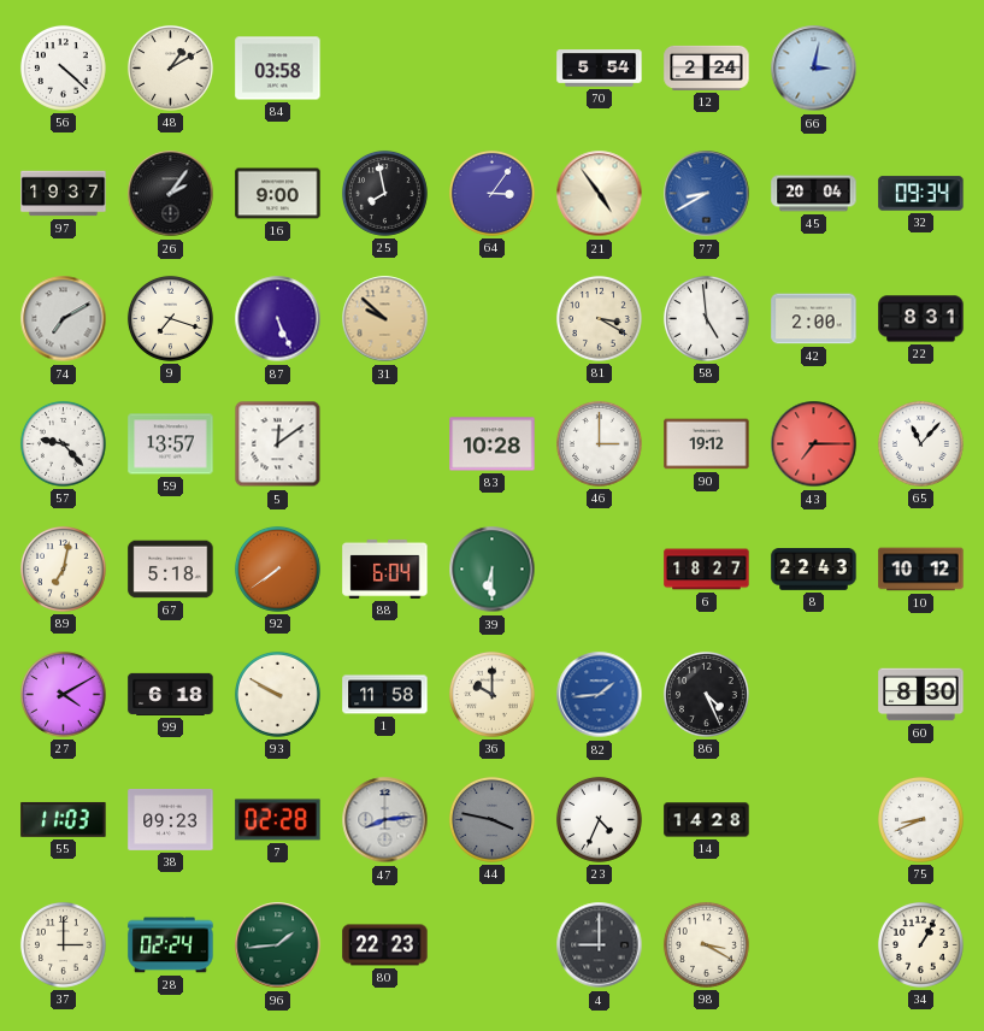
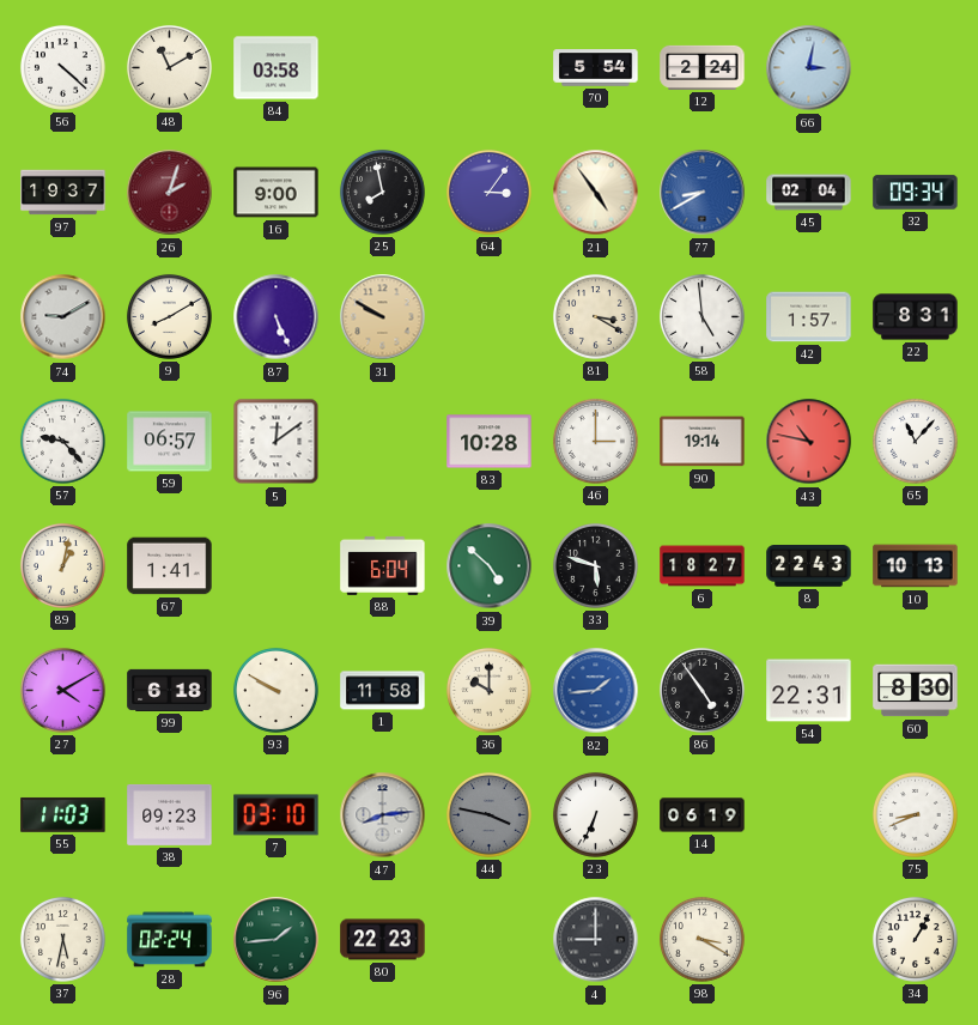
48: 1:10 -> 11:10 (169, 67)
26: 2:06 -> 2:03 (170, 193)
26 dial: black -> burgundy (170, 193)
45: 20:04 -> 02:04 (809, 193)
74: 7:10 -> 9:10 (63, 317)
9: 7:18 -> 8:10 (169, 316)
31: 9:52 -> 9:50 (383, 317)
42: 2:00 -> 1:57 (809, 317)
59: 13:57 -> 06:57 (170, 442)
90: 19:12 -> 19:14 (703, 442)
43: 7:15 -> 10:47 (809, 442)
89: 7:02 -> 1:02 (62, 565)
67: 5:18 -> 1:41 (170, 566)
92: 7:39 -> none (277, 568)
39: 6:30 -> 4:52 (490, 566)
33: none -> 5:48 (595, 565)
10: 10:12 -> 10:13 (916, 566)
86: 4:26 -> 4:54 (701, 690)
54: none -> 22:31 (809, 691)
7: 02:28 -> 03:10 (277, 815)
23: 4:34 -> 6:34 (595, 814)
14: 14:28 -> 06:19 (703, 815)
37: 3:00 -> 5:32 (62, 939)
